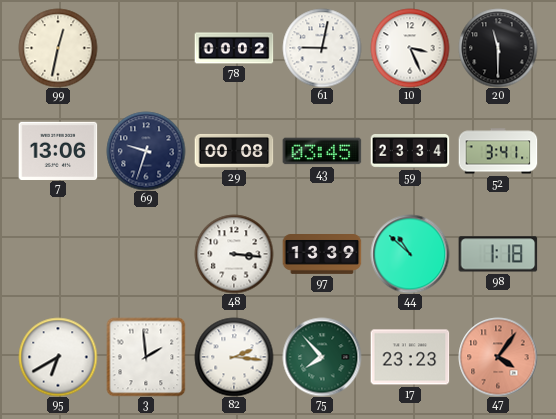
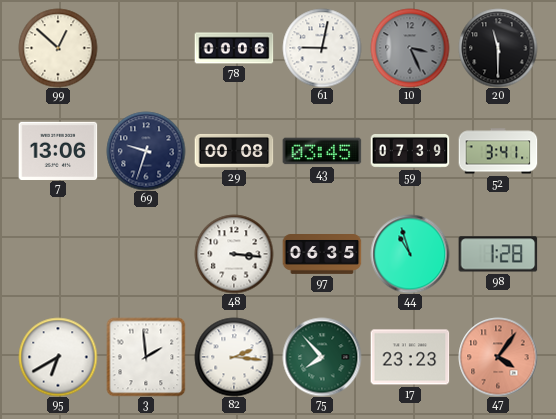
99: 12:32 -> 12:52 (58, 48)
78: 00:02 -> 00:06 (234, 48)
10 dial: white -> grey (410, 48)
59: 23:34 -> 07:39 (410, 152)
97: 13:39 -> 06:35 (322, 255)
44: 10:52 -> 10:57 (410, 254)
98: 1:18 -> 1:28 (498, 254)
